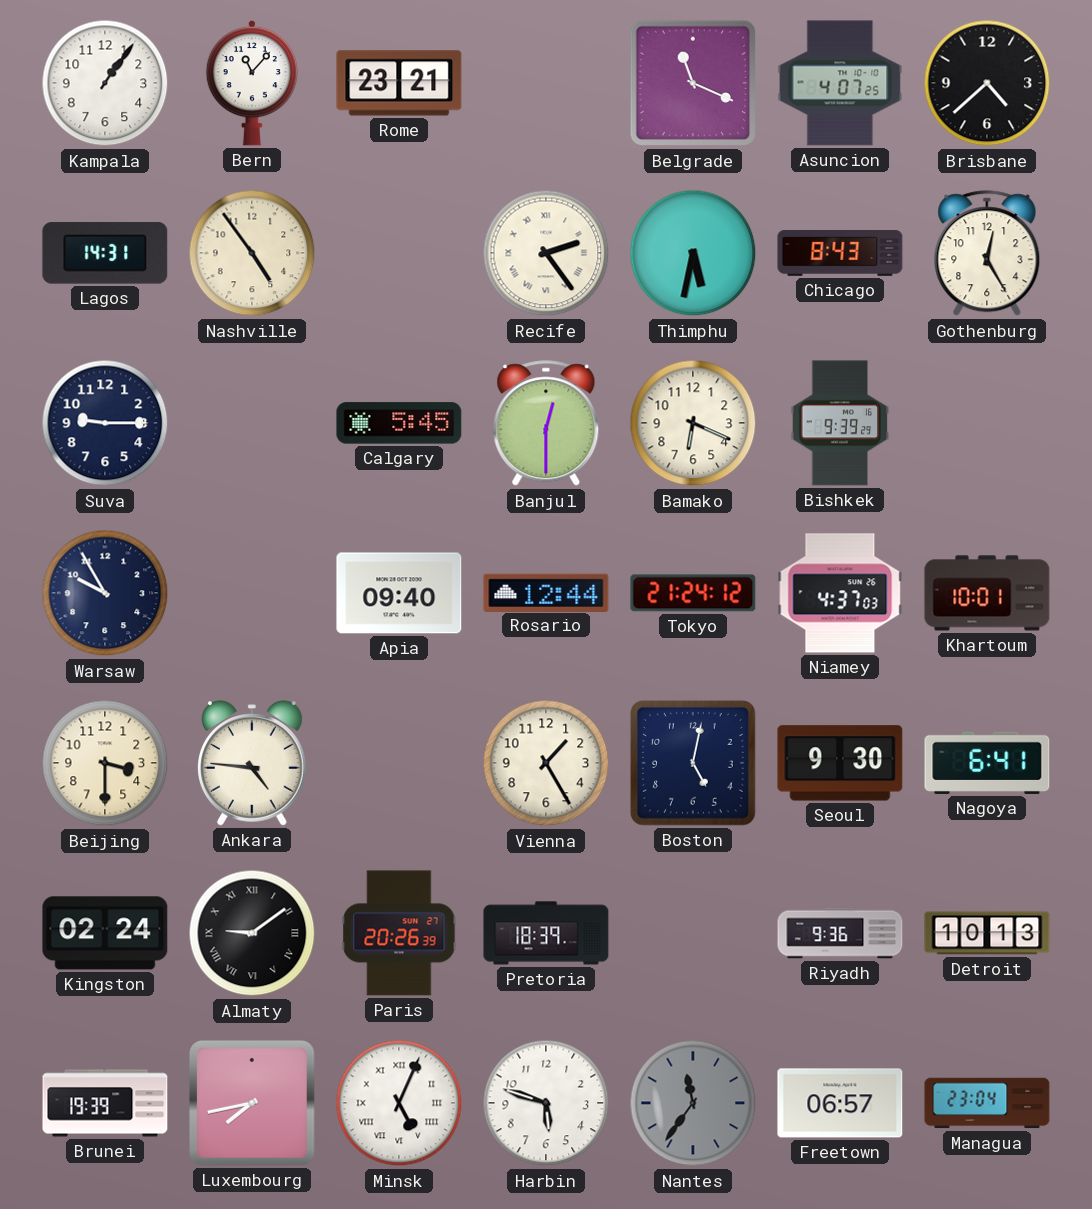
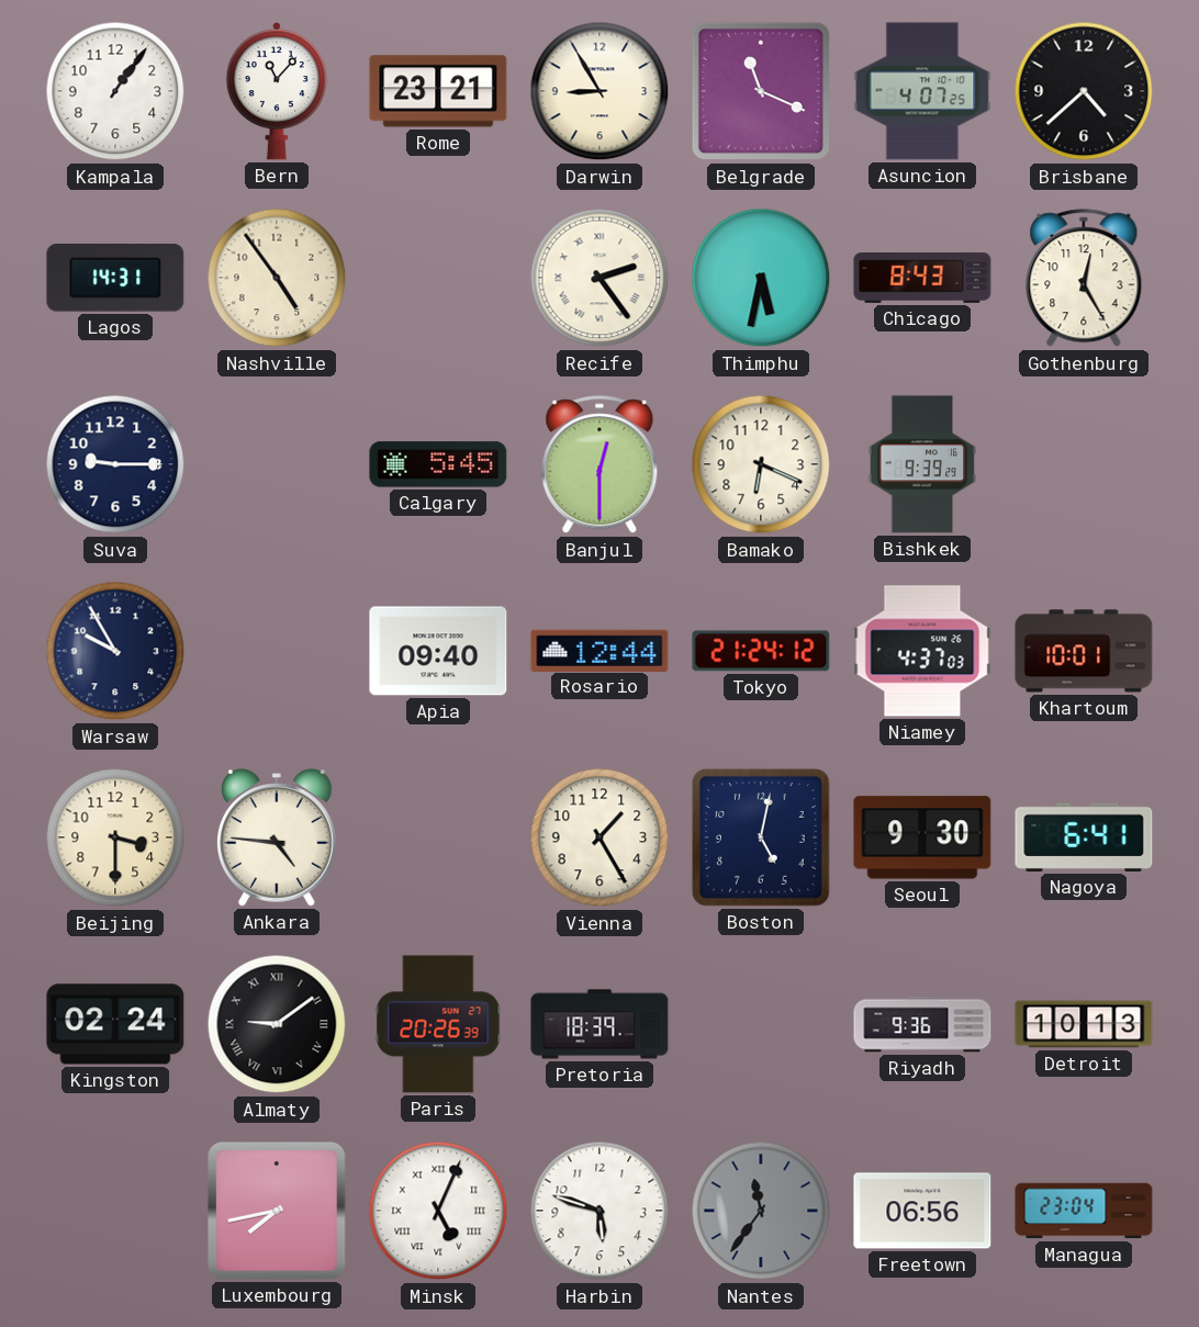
Darwin: none -> 8:55 (599, 91)
Brunei: 19:39 -> none (105, 1103)
Freetown: 06:57 -> 06:56 (922, 1211)
